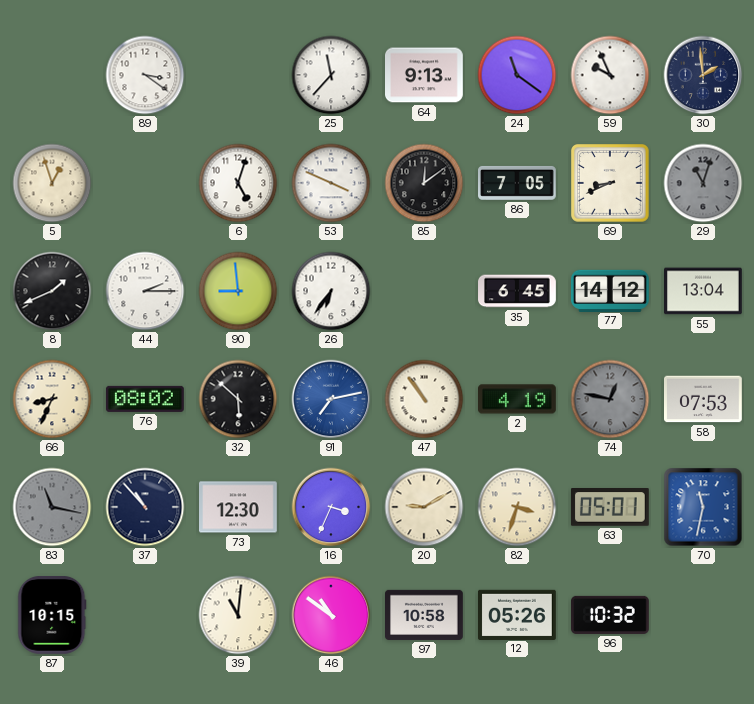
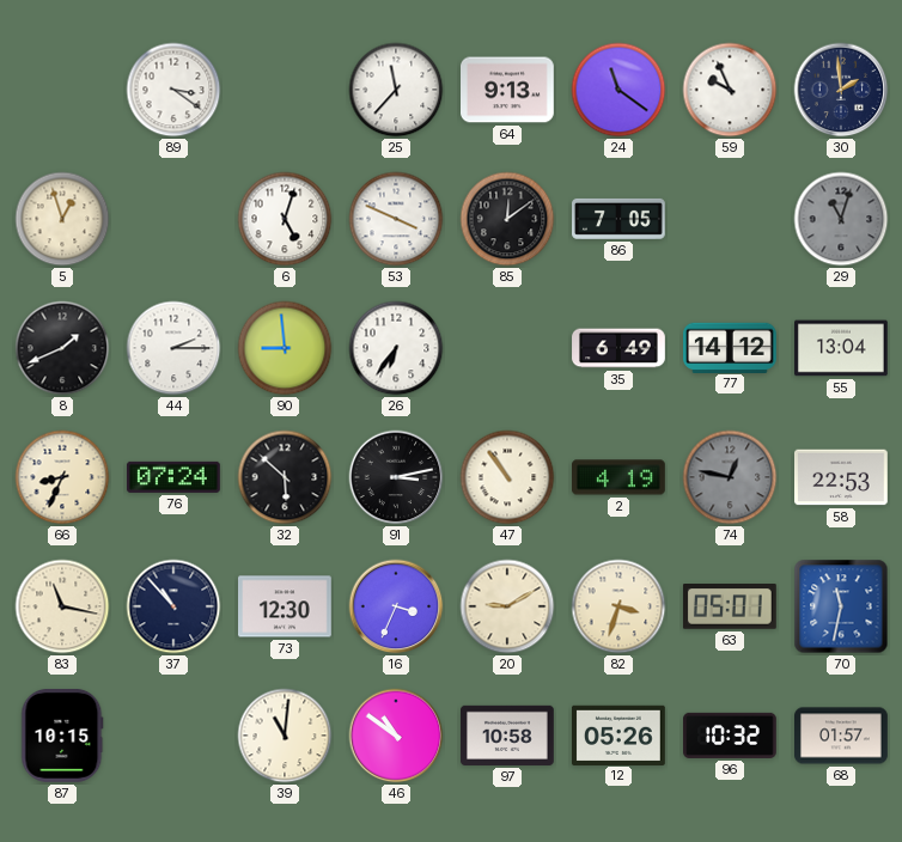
69: 8:41 -> none (611, 184)
35: 6:45 -> 6:49 (618, 348)
76: 08:02 -> 07:24 (173, 477)
91: 7:13 -> 3:13 (396, 477)
91 dial: blue -> black (396, 477)
58: 07:53 -> 22:53 (842, 477)
83 dial: grey -> cream (62, 606)
68: none -> 01:57 (842, 736)
